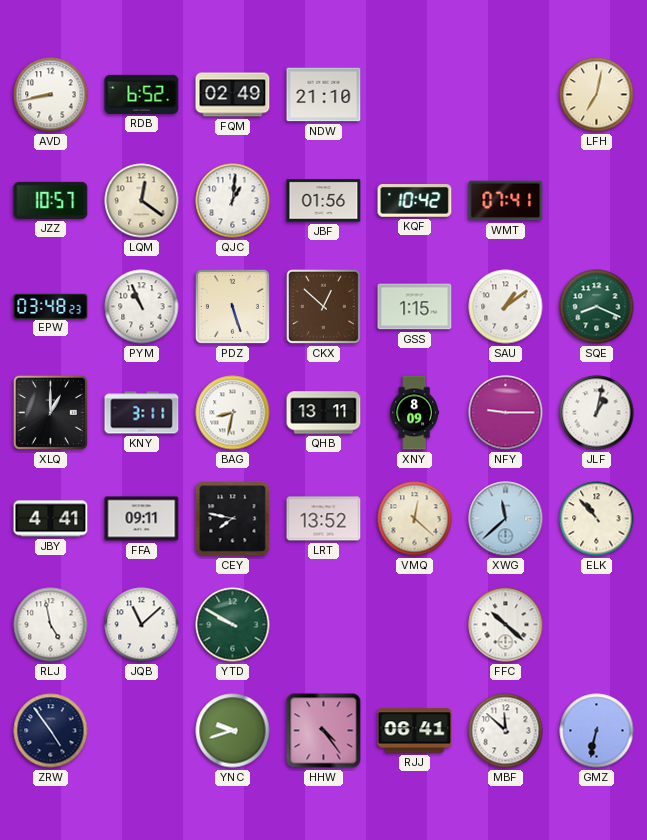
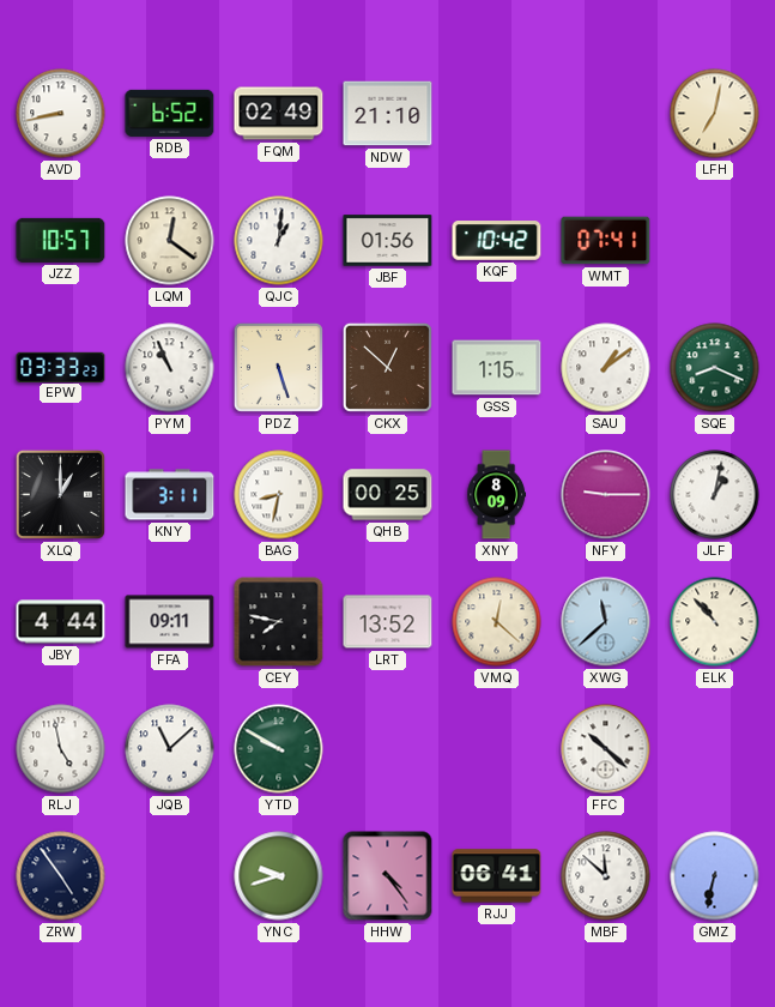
EPW: 03:48 -> 03:33 (61, 367)
QHB: 13:11 -> 00:25 (388, 495)
JBY: 4:41 -> 4:44 (61, 622)
